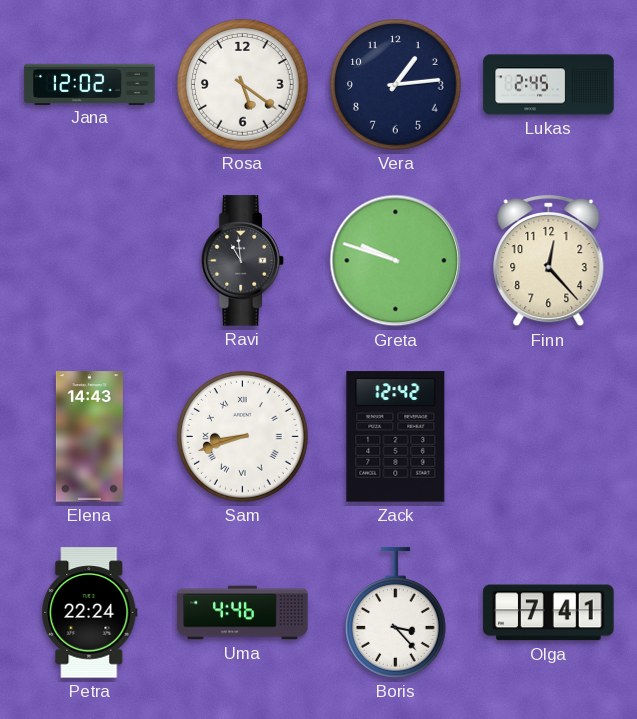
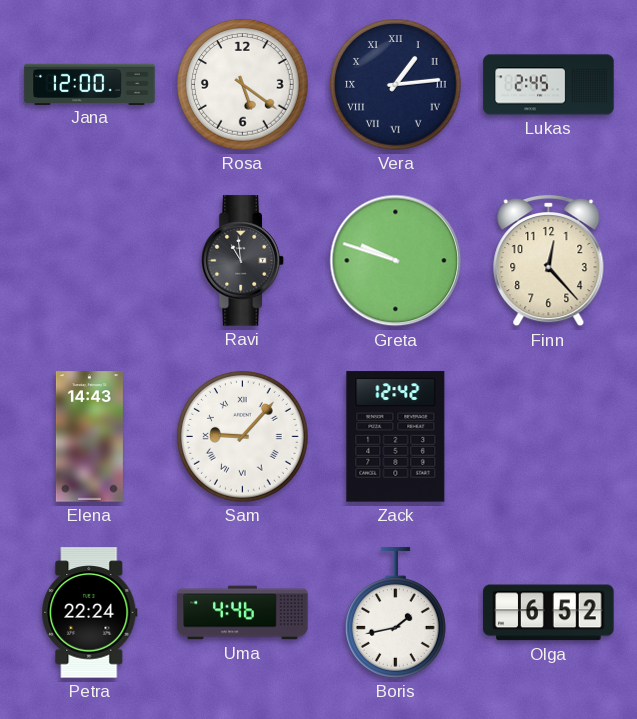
Jana: 12:02 -> 12:00 (90, 84)
Vera numerals: Arabic -> Roman (396, 85)
Sam: 8:42 -> 9:07 (243, 437)
Boris: 3:23 -> 1:43 (395, 613)
Olga: 7:41 -> 6:52 (549, 613)
